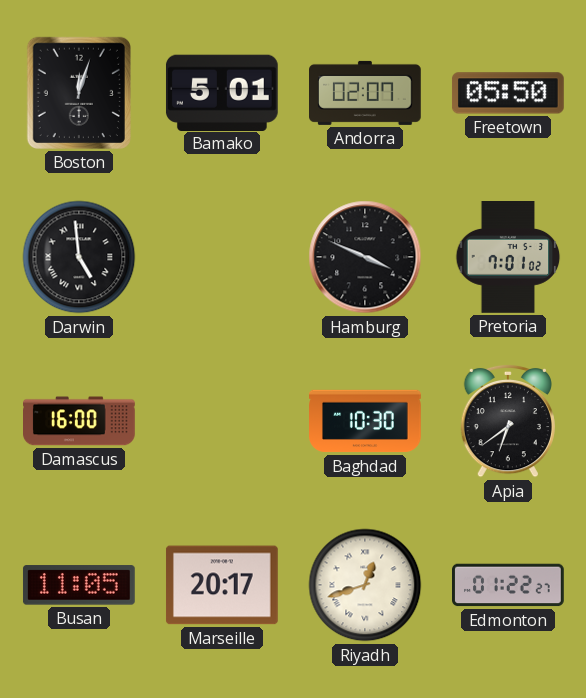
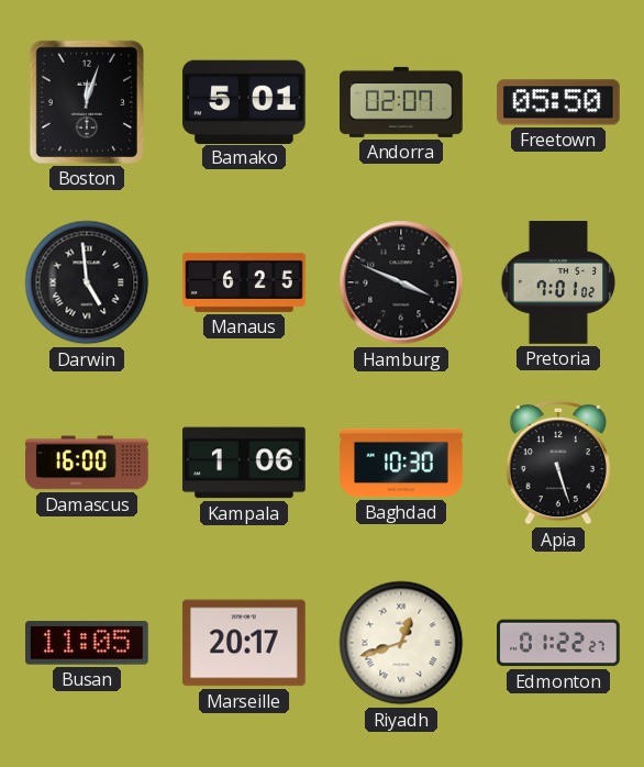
Manaus: none -> 6:25 (244, 282)
Kampala: none -> 1:06 (244, 463)
Apia: 6:39 -> 5:27 (558, 463)
